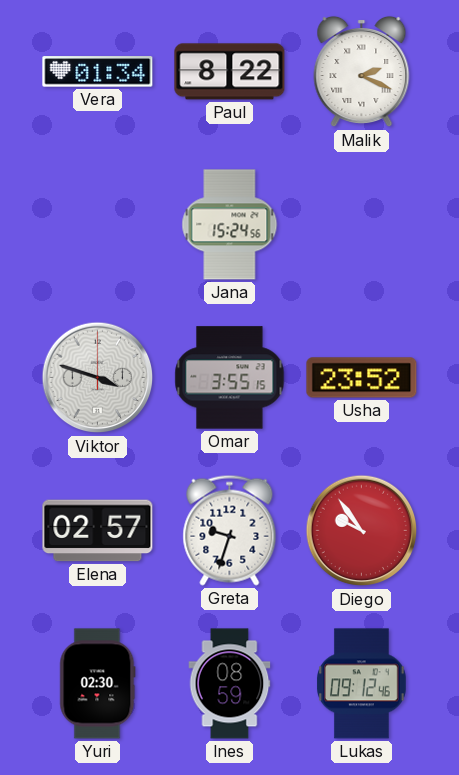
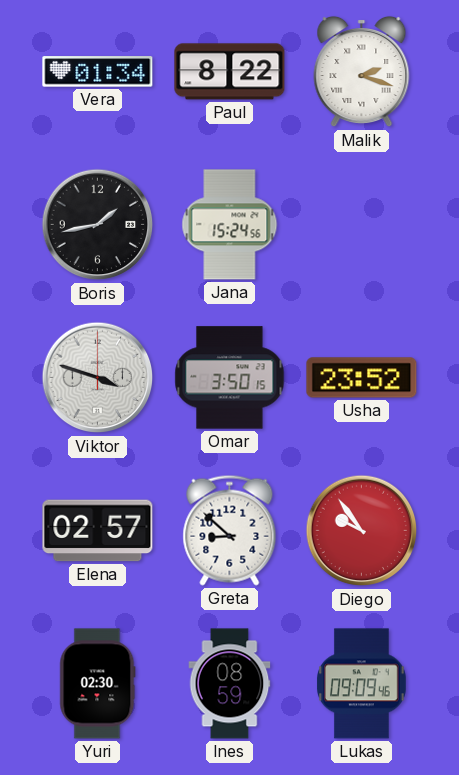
Malik: 2:19 -> 2:18 (362, 72)
Boris: none -> 1:43 (98, 225)
Omar: 3:55 -> 3:50 (230, 378)
Greta: 9:33 -> 8:52 (230, 530)
Lukas: 09:12 -> 09:09 (362, 684)
